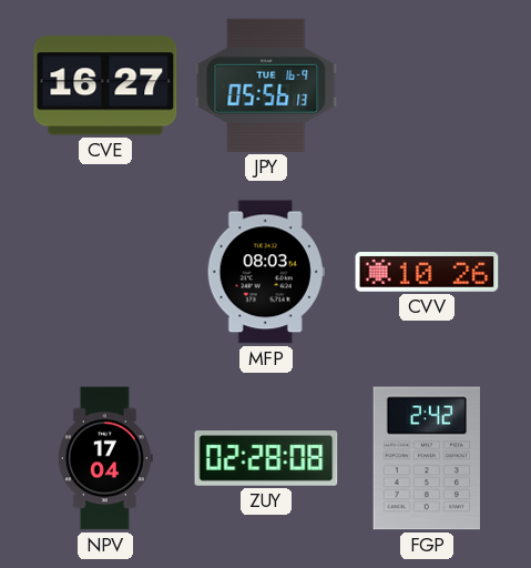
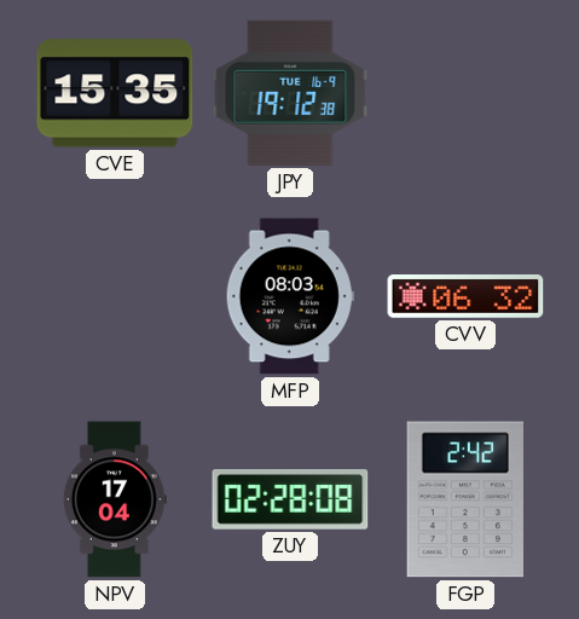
CVE: 16:27 -> 15:35 (115, 93)
JPY: 05:56 -> 19:12 (290, 93)
CVV: 10:26 -> 06:32 (465, 297)
